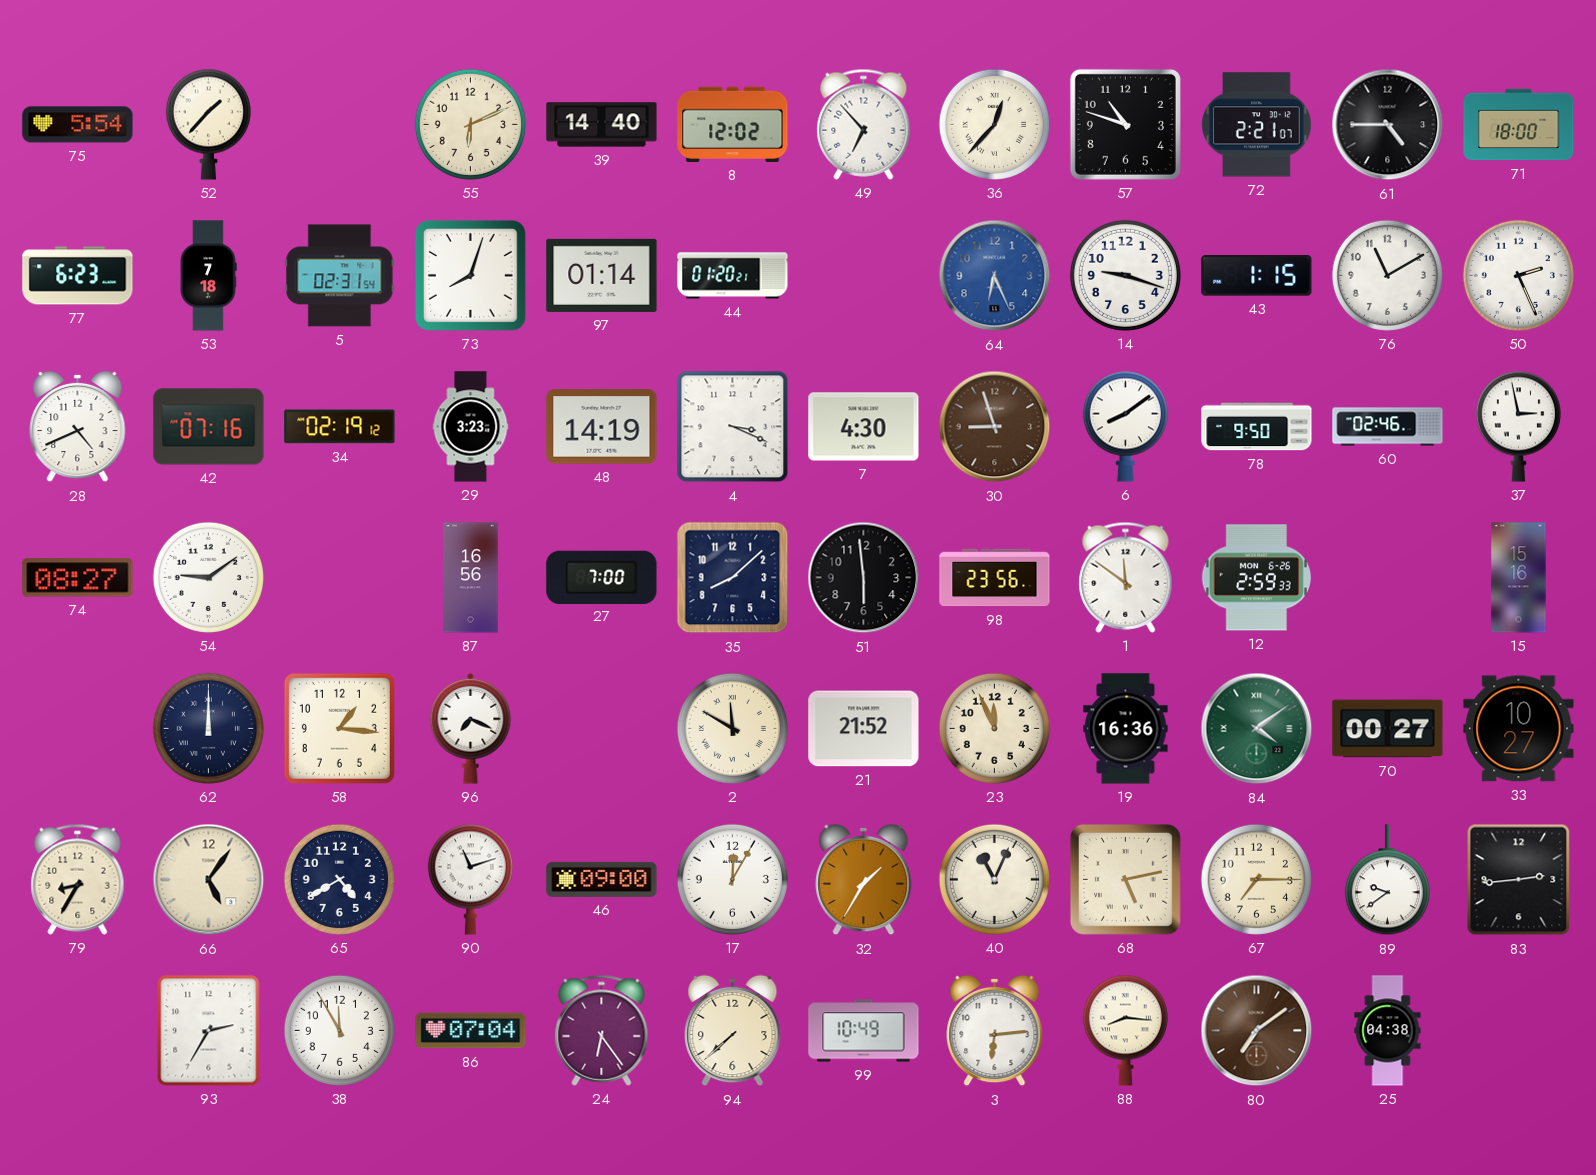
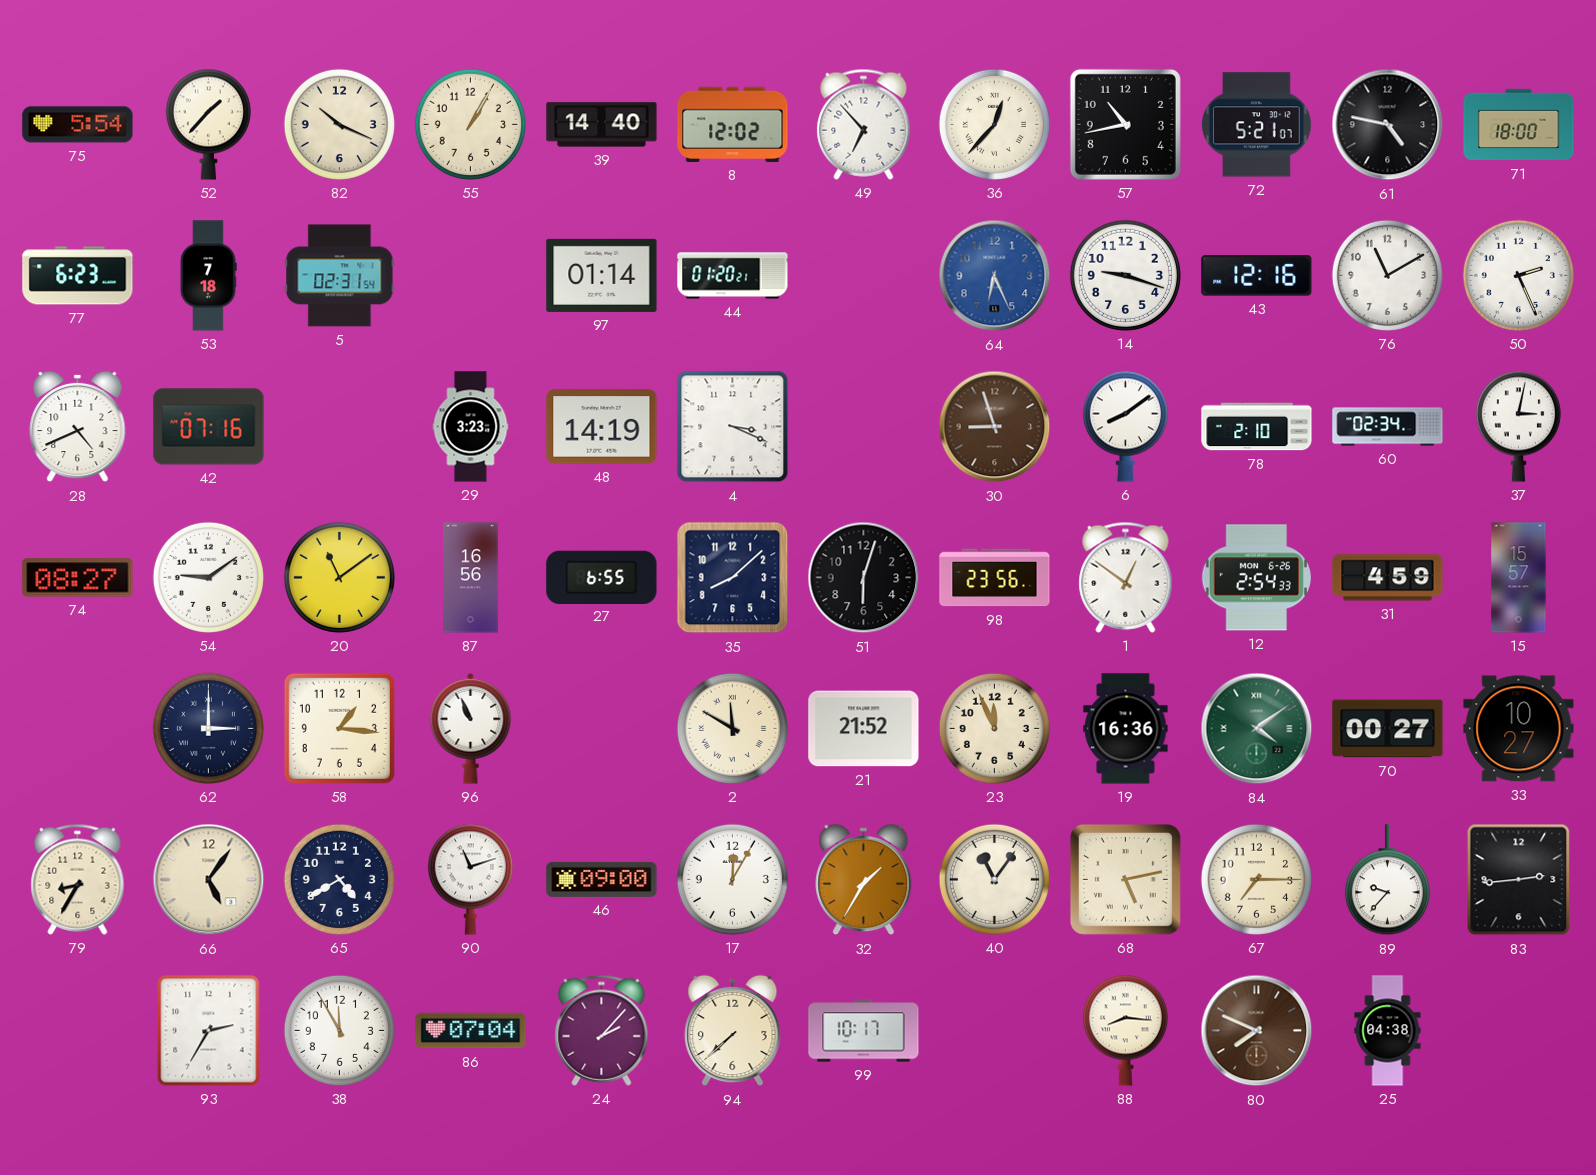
82: none -> 10:19 (339, 124)
55: 6:11 -> 1:05 (470, 124)
57: 10:48 -> 10:43 (1125, 124)
72: 2:21 -> 5:21 (1257, 125)
61: 4:45 -> 4:47 (1388, 125)
73: 8:03 -> none (470, 275)
43: 1:15 -> 12:16 (1257, 276)
34: 02:19 -> none (340, 427)
7: 4:30 -> none (864, 427)
78: 9:50 -> 2:10 (1257, 427)
60: 02:46 -> 02:34 (1388, 427)
37: 2:58 -> 3:02 (1518, 426)
20: none -> 11:09 (339, 577)
27: 7:00 -> 6:55 (602, 577)
51: 5:59 -> 6:03 (864, 578)
1: 11:51 -> 12:51 (1126, 577)
12: 2:59 -> 2:54 (1256, 578)
31: none -> 4:59 (1388, 578)
15: 15:16 -> 15:57 (1519, 578)
62: 12:00 -> 3:00 (208, 728)
96: 7:19 -> 10:56 (471, 728)
40: 11:04 -> 11:06 (994, 879)
89: 9:39 -> 9:37 (1387, 880)
24: 6:24 -> 2:07 (602, 1030)
99: 10:49 -> 10:17 (864, 1031)
3: 6:14 -> none (995, 1031)
80: 7:09 -> 7:49 (1257, 1031)
